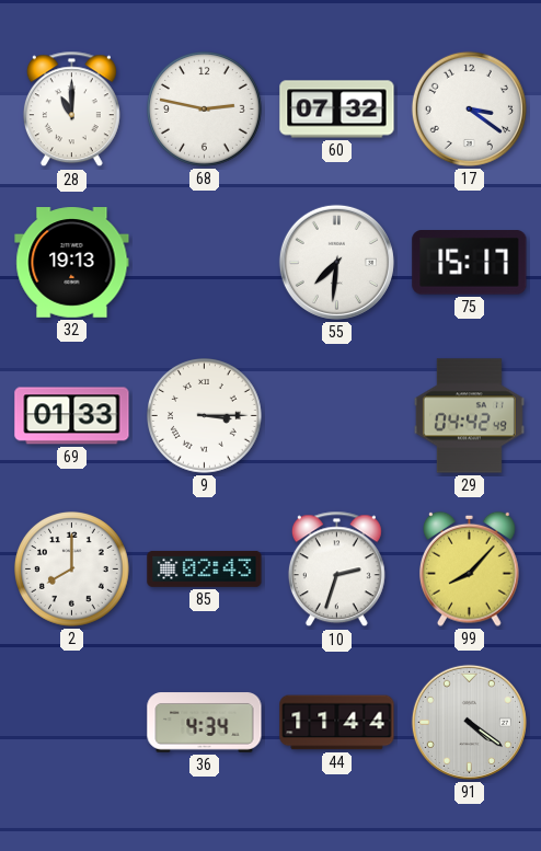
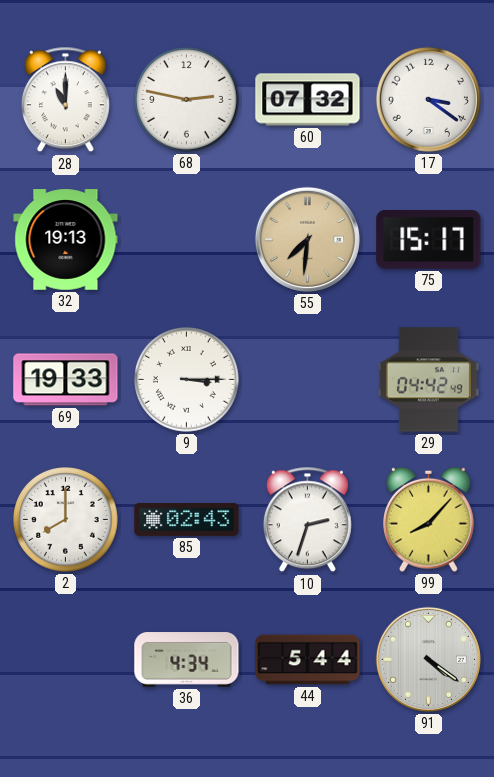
55 dial: white -> champagne (307, 239)
69: 01:33 -> 19:33 (66, 380)
44: 11:44 -> 5:44 (308, 660)
